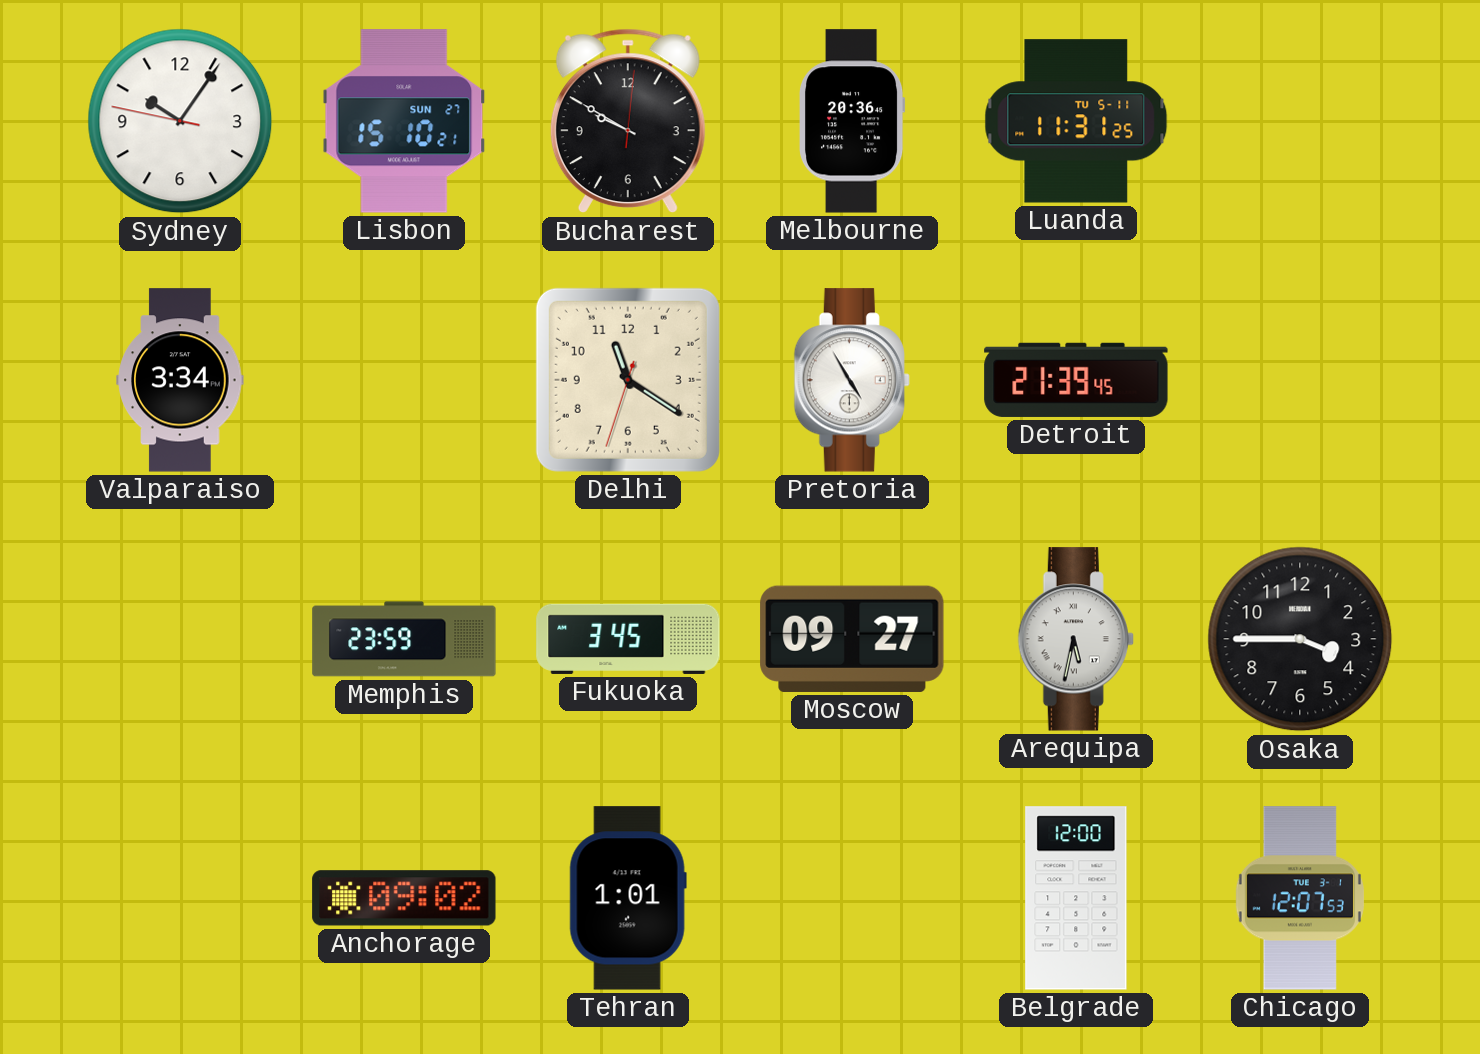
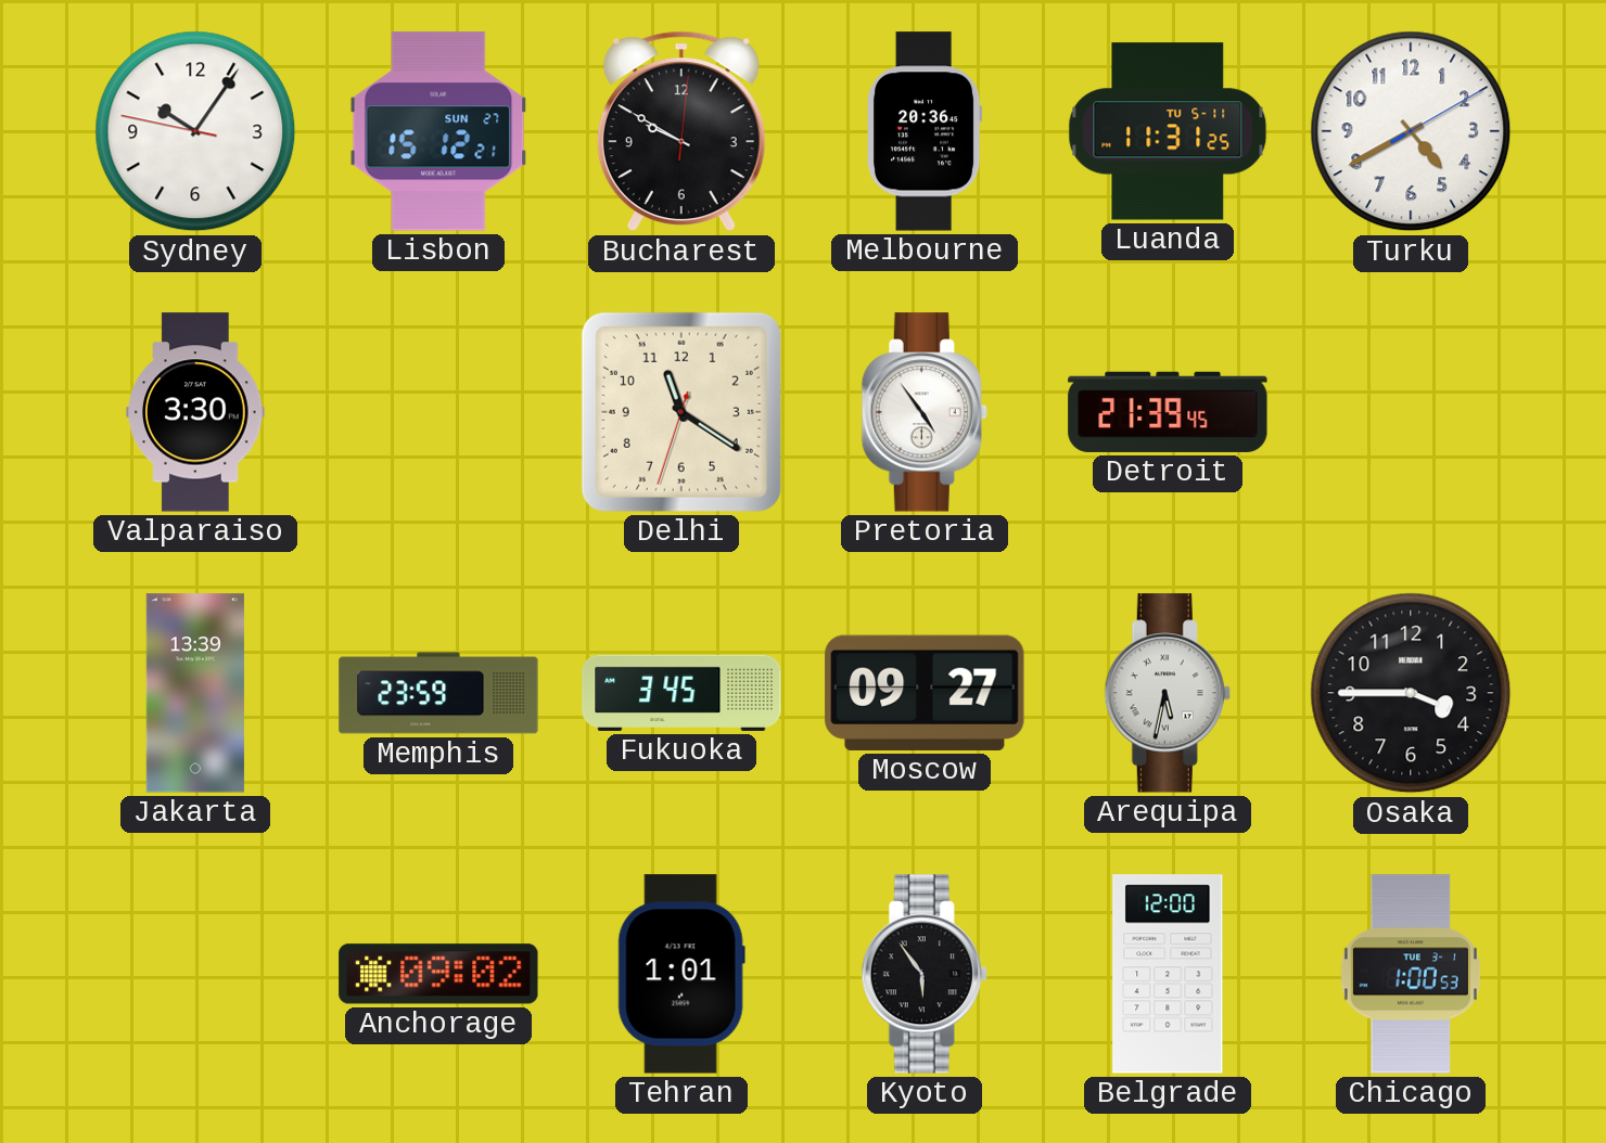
Lisbon: 15:10 -> 15:12 (438, 131)
Turku: none -> 4:40 (1411, 131)
Valparaiso: 3:34 -> 3:30 (195, 412)
Pretoria: 4:55 -> 4:54 (925, 412)
Jakarta: none -> 13:39 (195, 693)
Kyoto: none -> 5:54 (925, 974)
Chicago: 12:07 -> 1:00 (1411, 974)
